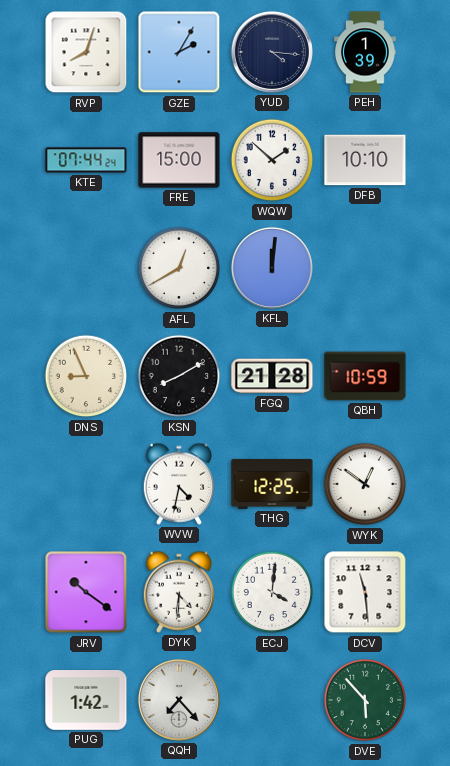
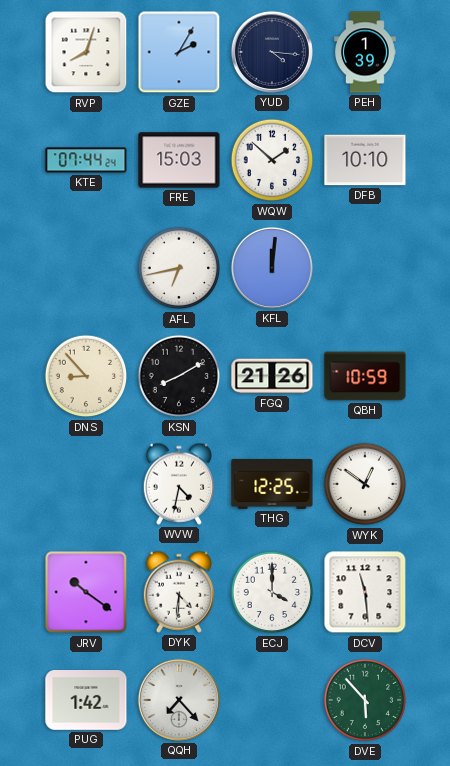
FRE: 15:00 -> 15:03 (179, 160)
AFL: 12:40 -> 6:43 (179, 268)
DNS: 8:56 -> 8:53 (86, 376)
FGQ: 21:28 -> 21:26 (272, 376)
ECJ: 4:01 -> 4:00 (272, 592)
